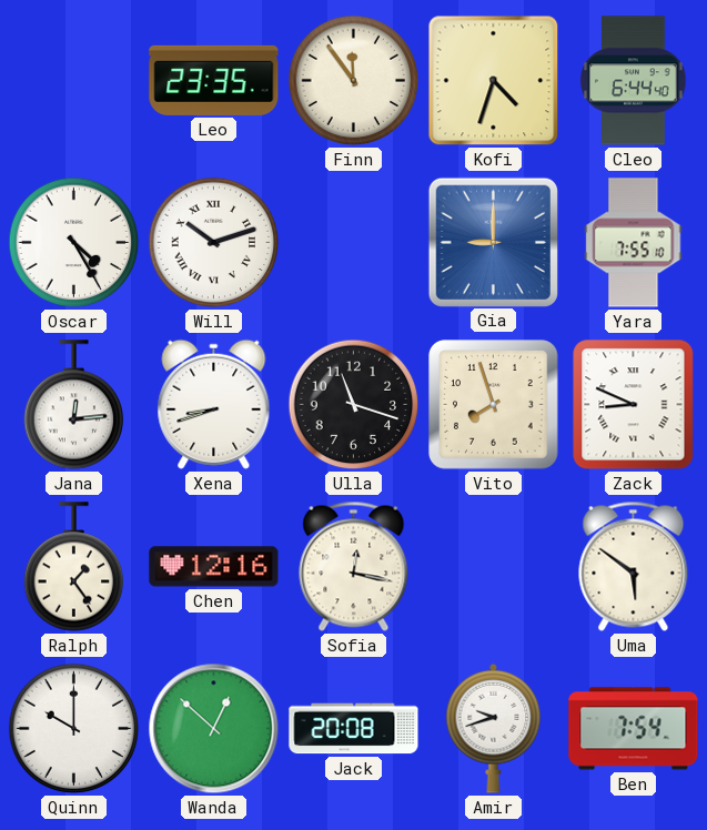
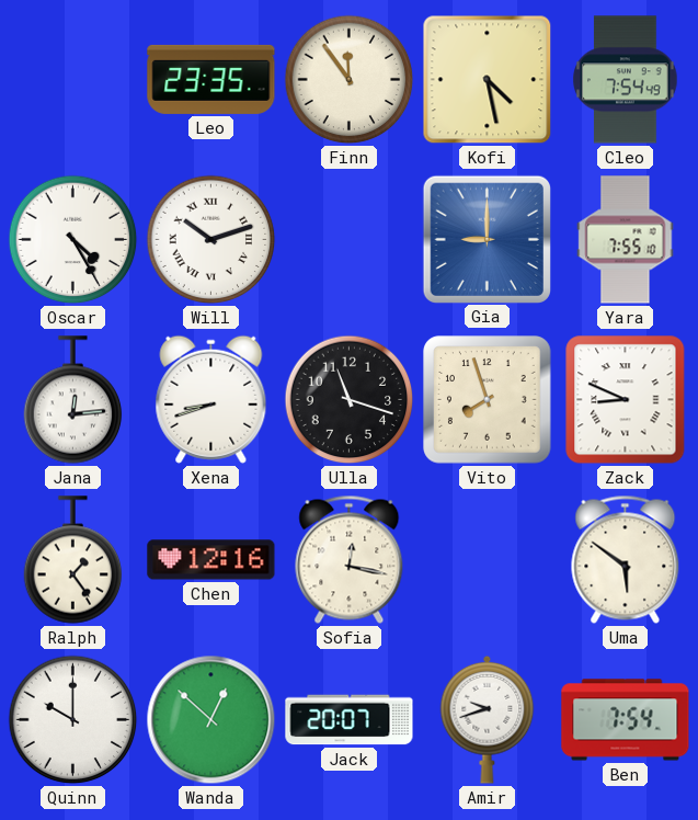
Kofi: 4:33 -> 4:28 (488, 80)
Cleo: 6:44 -> 7:54 (626, 80)
Jack: 20:08 -> 20:07 (350, 720)
